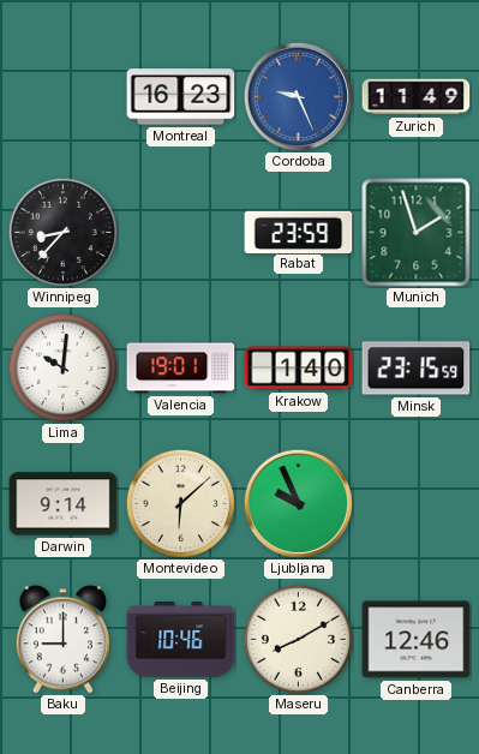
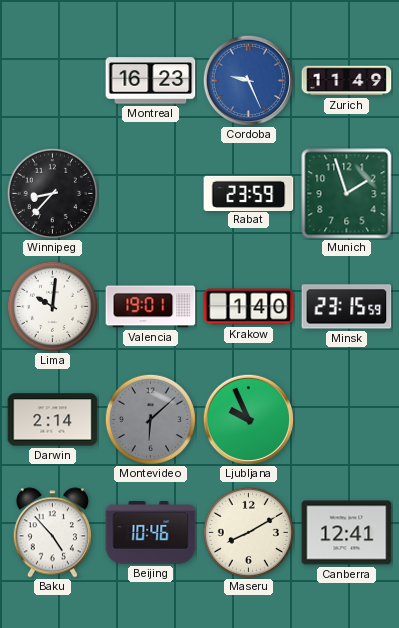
Darwin: 9:14 -> 2:14 (53, 420)
Montevideo dial: cream -> grey (150, 419)
Baku: 9:00 -> 4:53 (52, 533)
Canberra: 12:46 -> 12:41 (347, 533)
